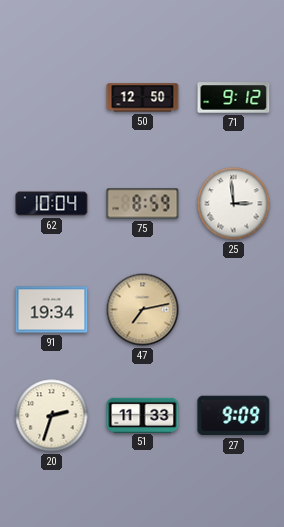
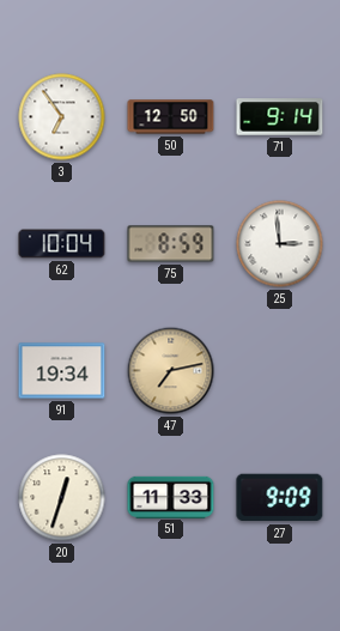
3: none -> 6:54 (62, 117)
71: 9:12 -> 9:14 (280, 117)
20: 2:33 -> 12:33 (62, 498)
